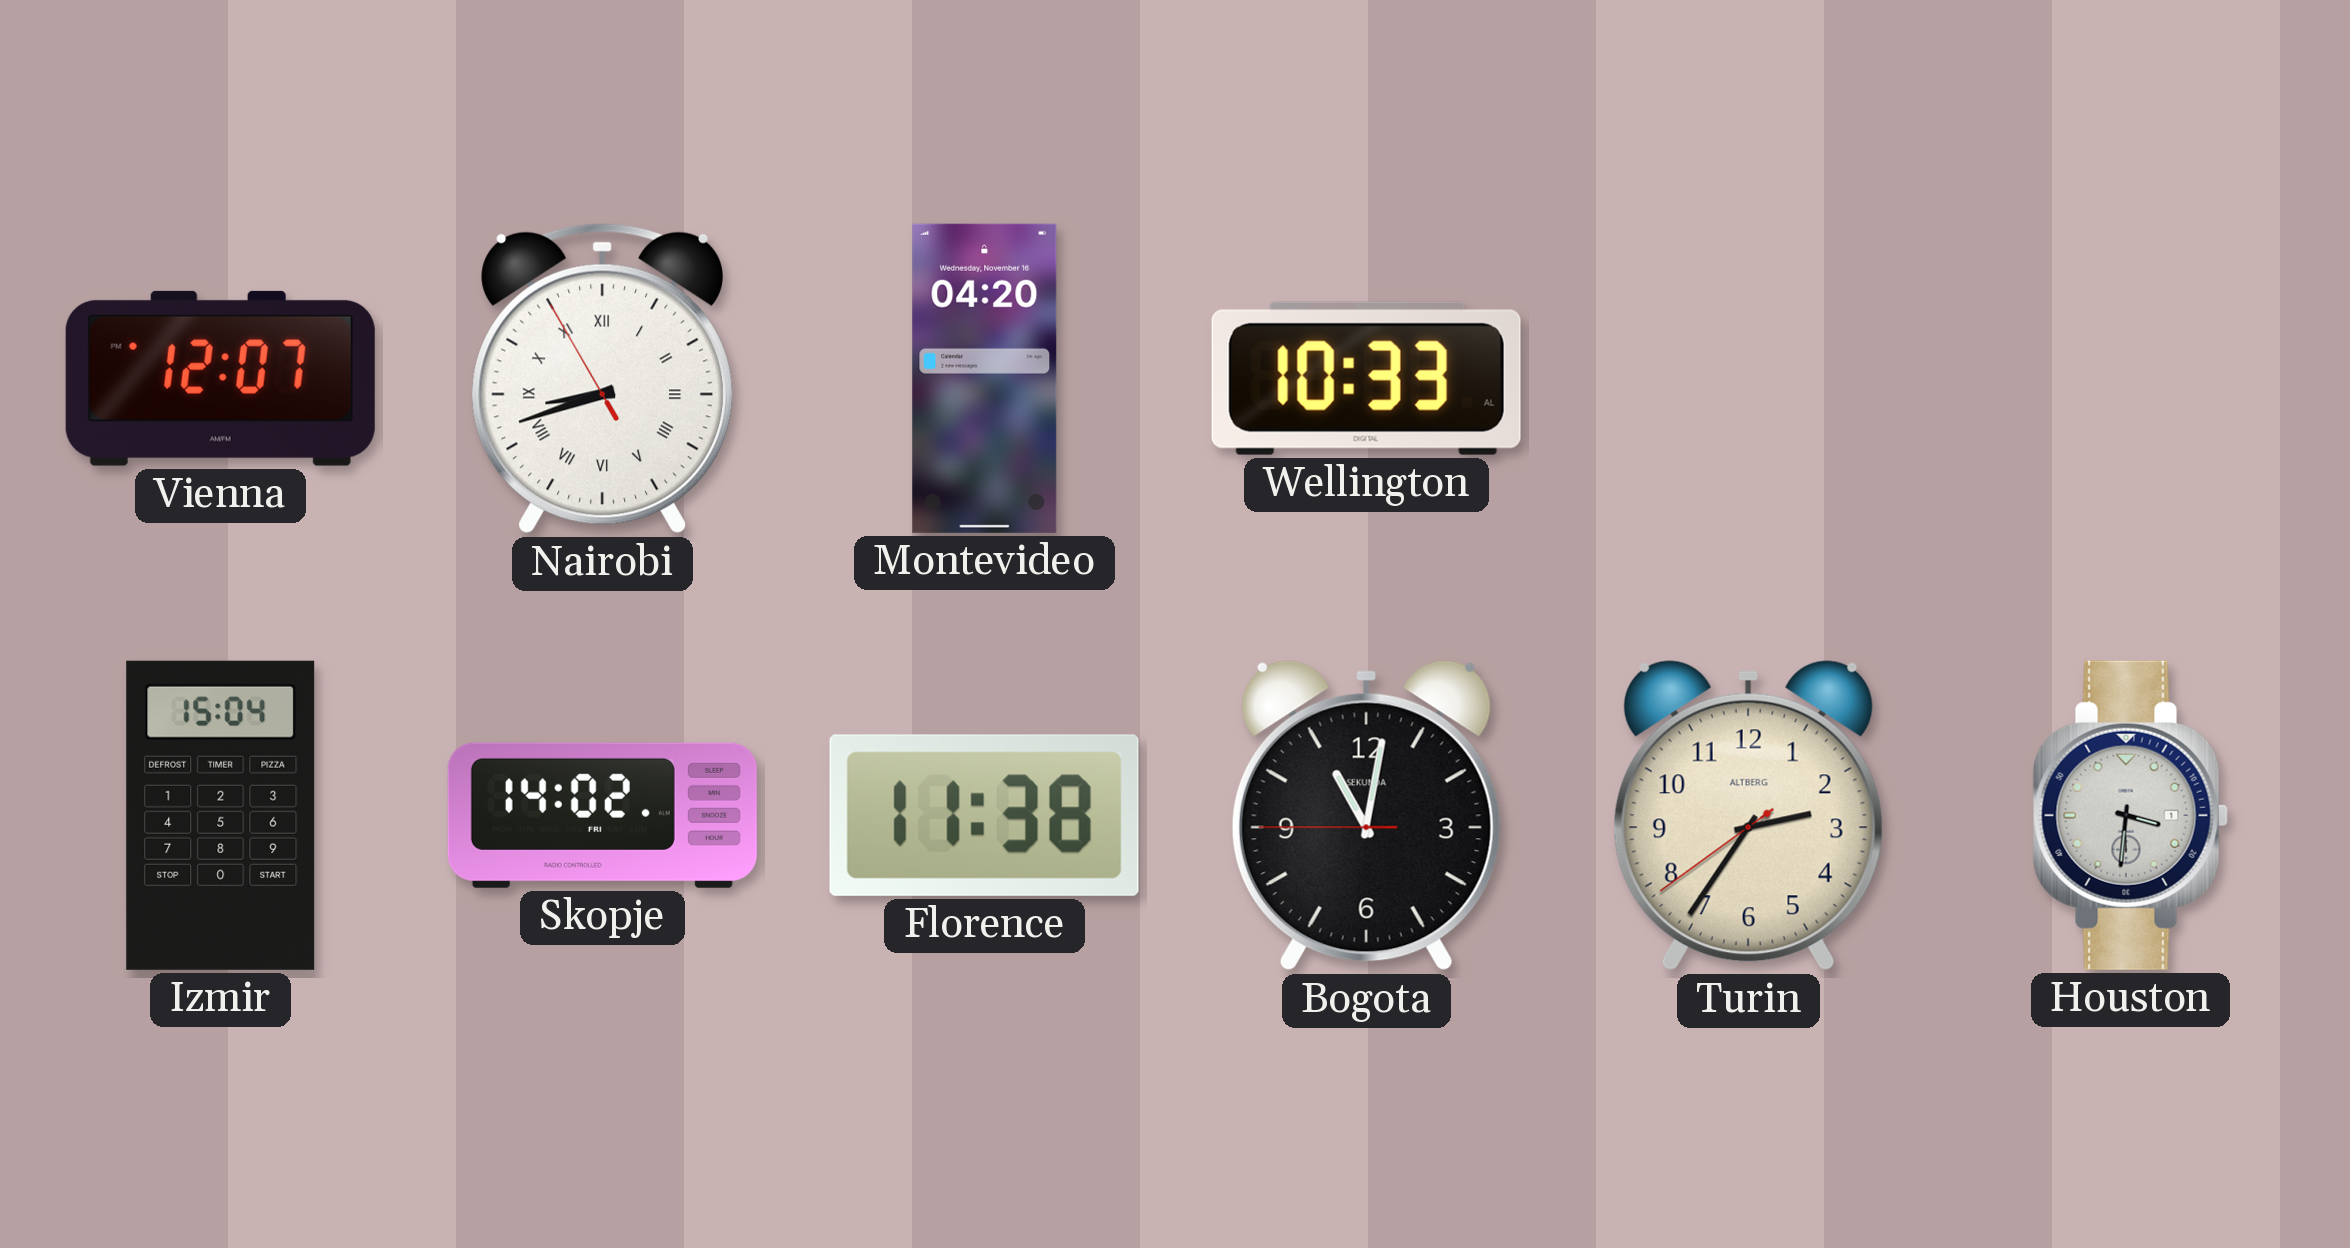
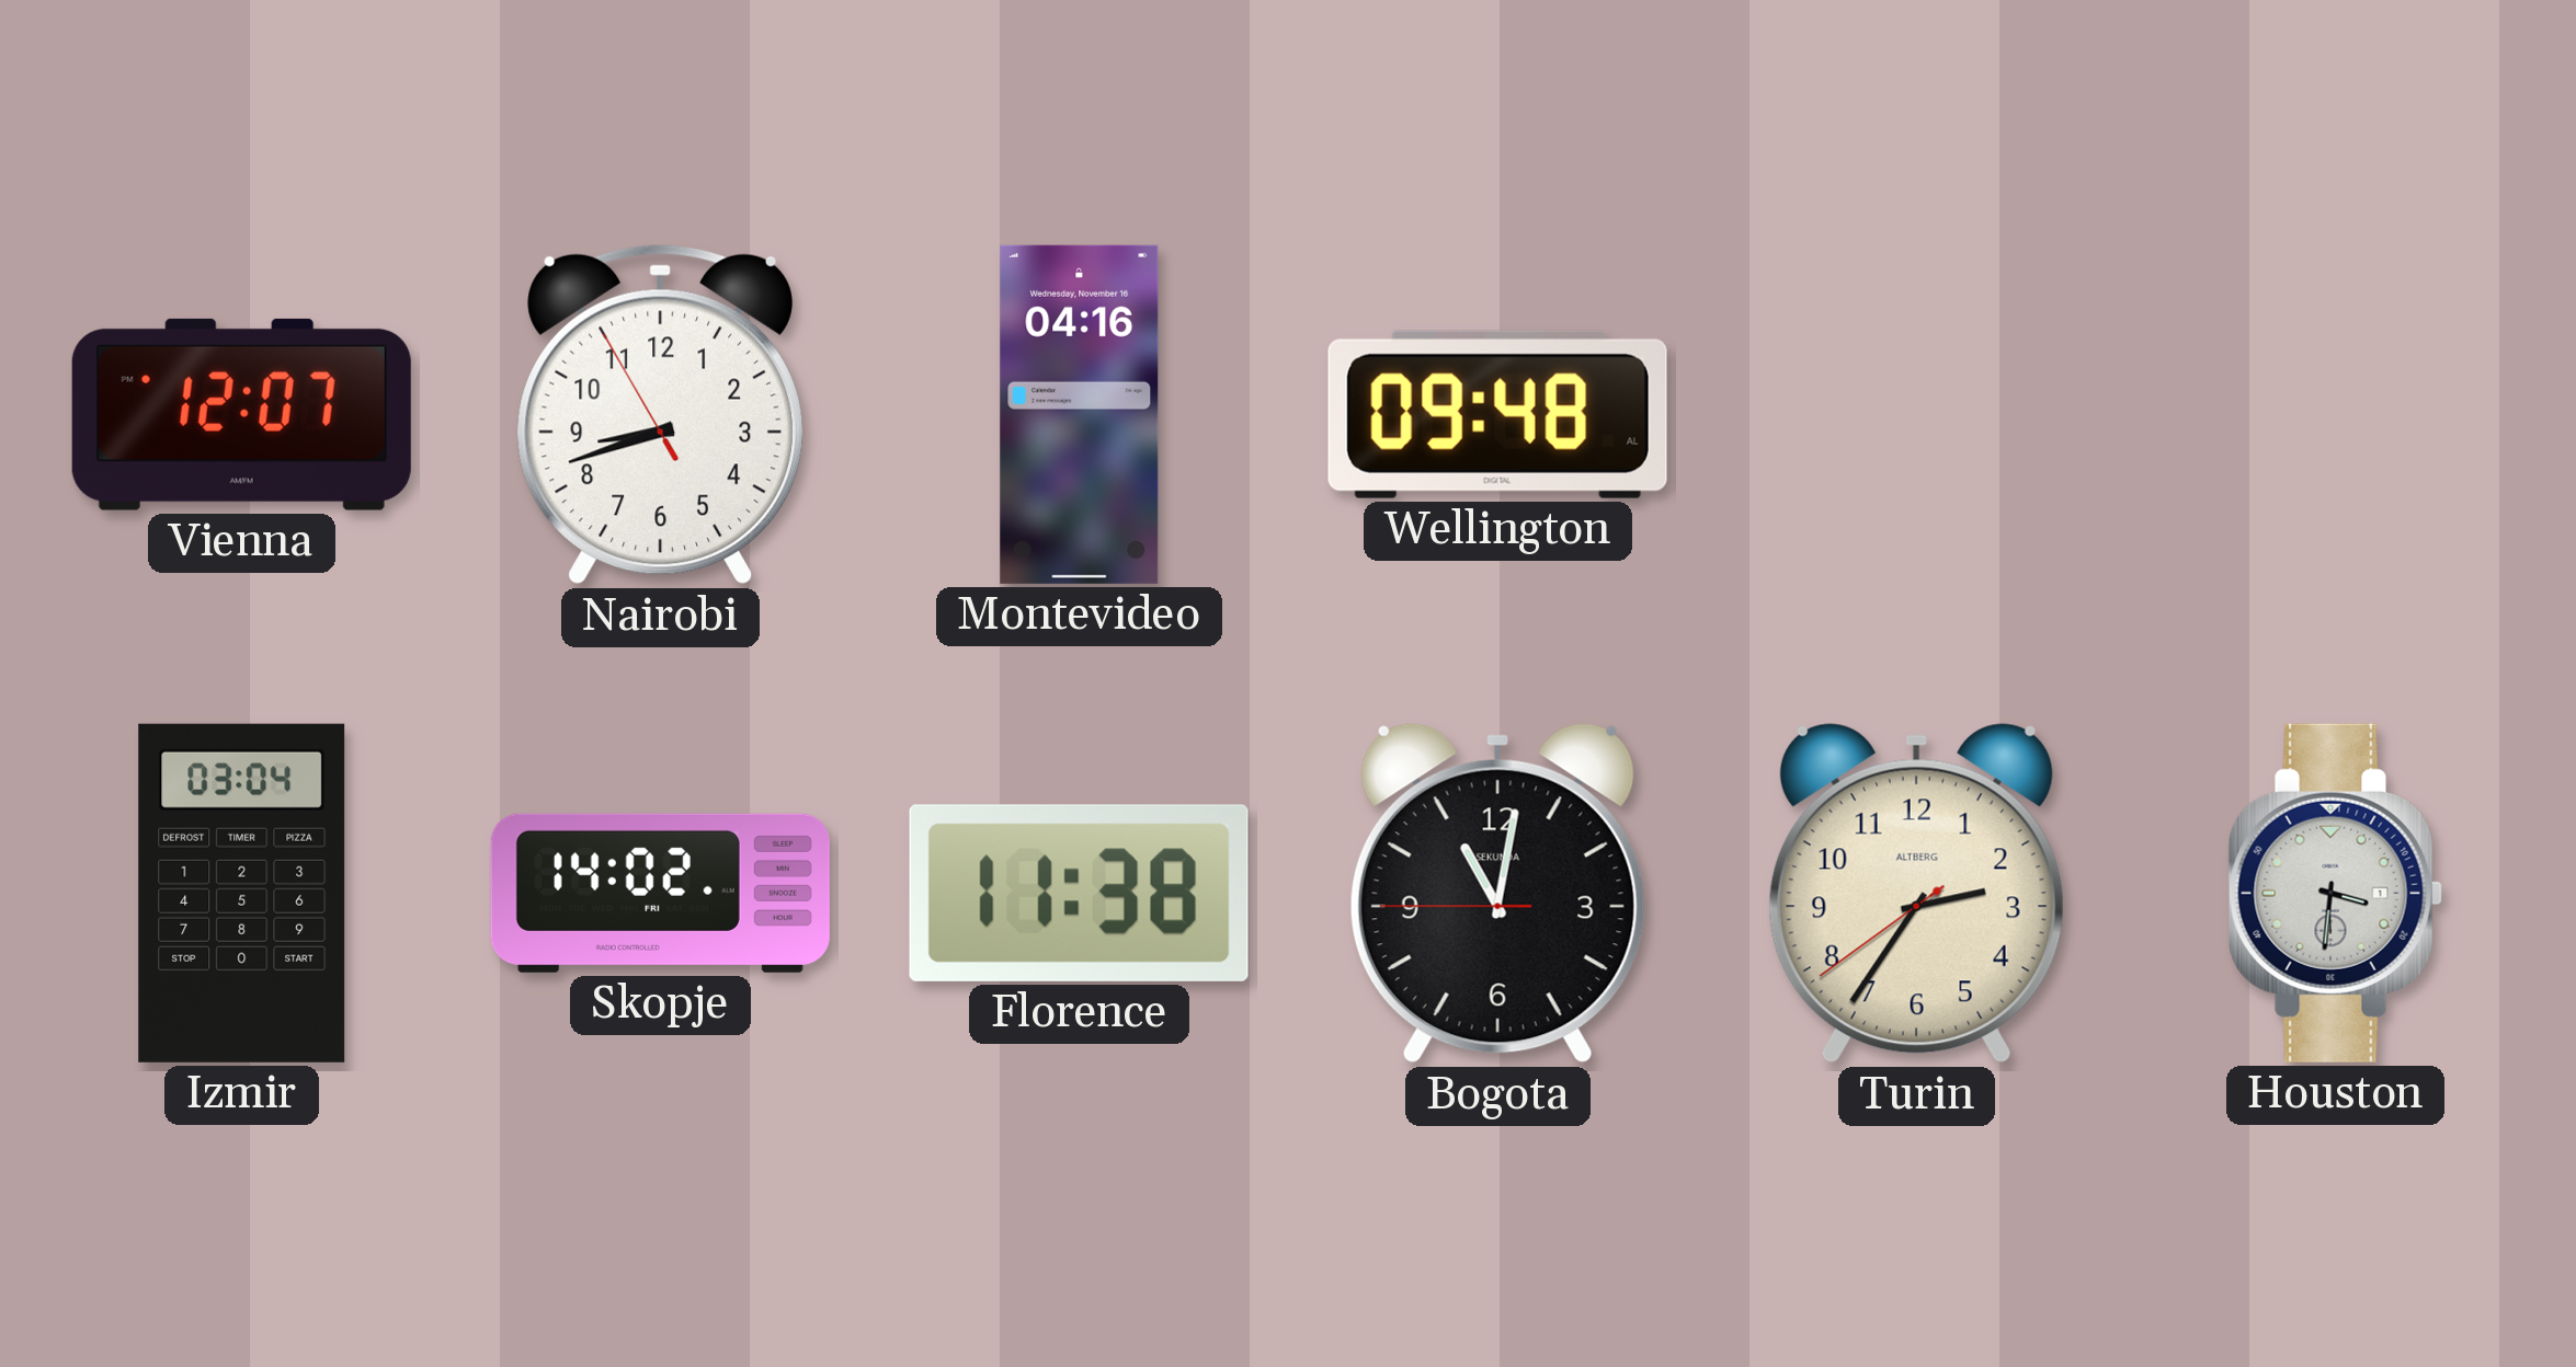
Nairobi numerals: Roman -> Arabic (660, 415)
Montevideo: 04:20 -> 04:16 (1080, 414)
Wellington: 10:33 -> 09:48 (1497, 414)
Izmir: 15:04 -> 03:04 (242, 893)
